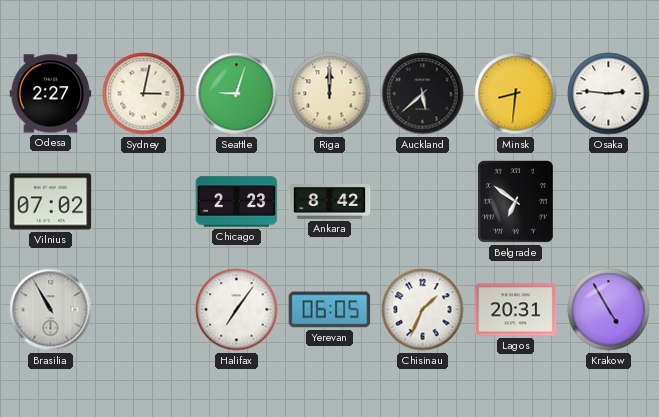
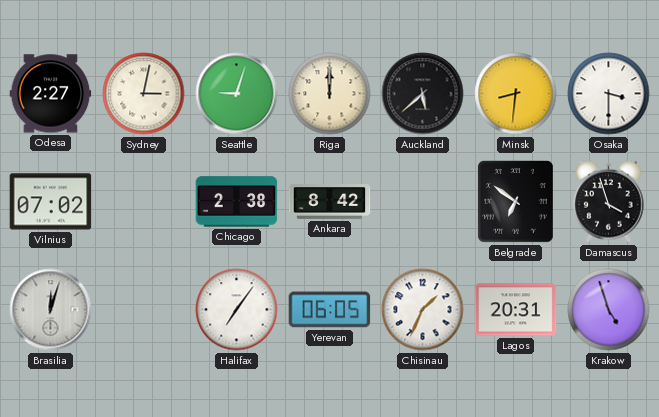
Osaka: 2:46 -> 3:30 (609, 94)
Chicago: 2:23 -> 2:38 (237, 202)
Damascus: none -> 3:57 (609, 201)
Brasilia: 10:55 -> 12:03 (51, 310)
Krakow: 4:55 -> 4:57 (609, 310)
